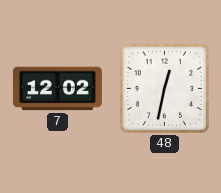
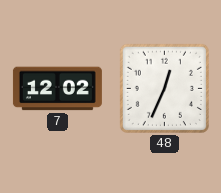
48: 12:32 -> 12:34 (164, 88)
